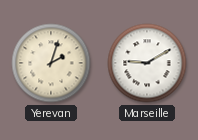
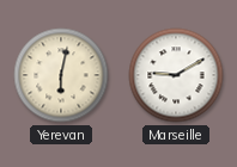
Yerevan: 2:03 -> 6:02 (61, 75)
